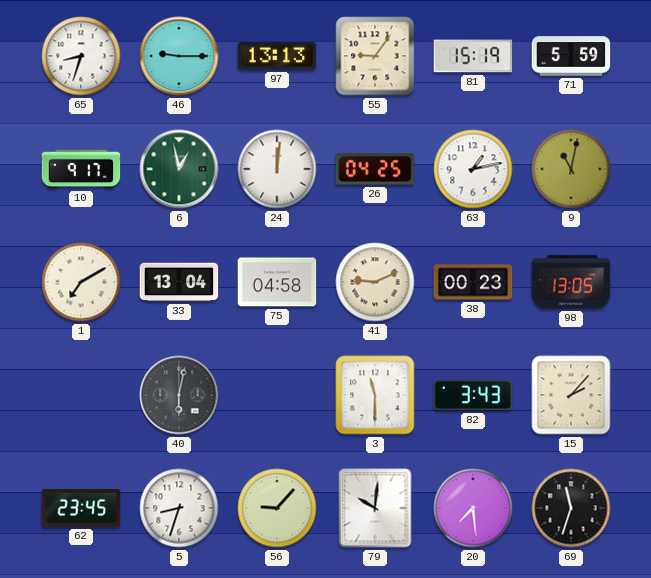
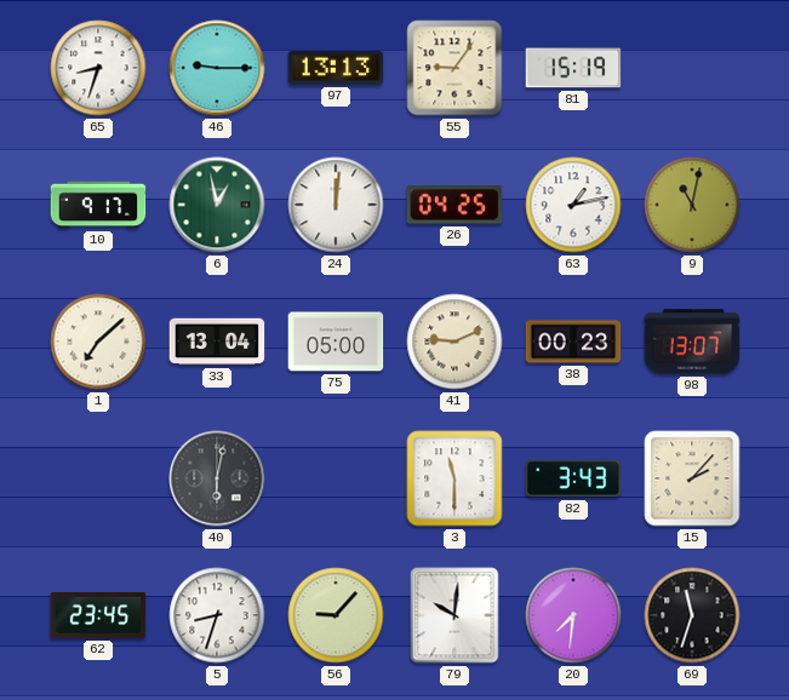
71: 5:59 -> none (571, 56)
1: 7:10 -> 7:08 (98, 342)
75: 04:58 -> 05:00 (336, 342)
98: 13:05 -> 13:07 (692, 342)
20: 7:29 -> 7:31 (573, 615)
